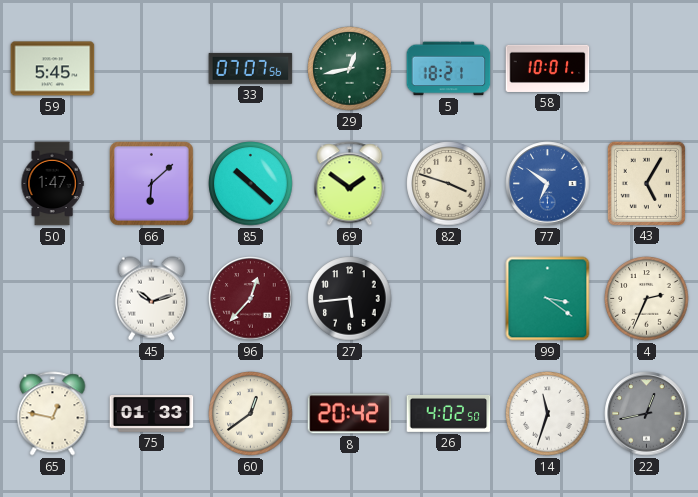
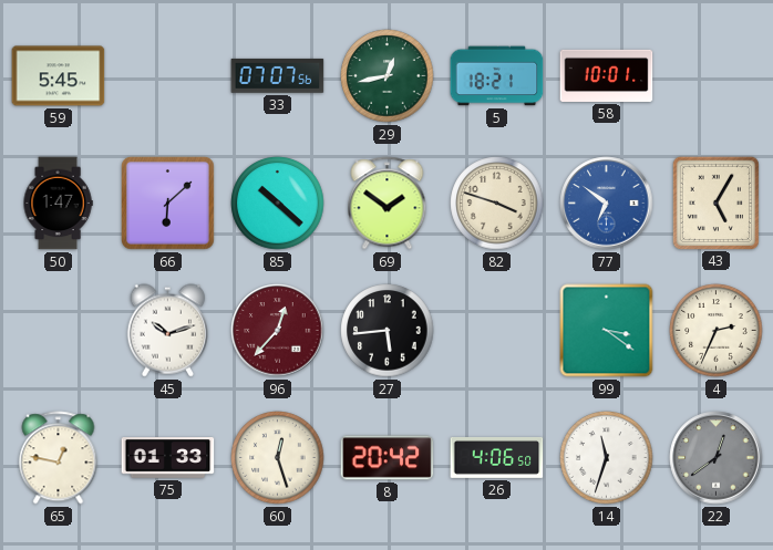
60: 12:39 -> 12:27 (278, 458)
26: 4:02 -> 4:06 (497, 457)
22: 12:43 -> 12:39 (717, 458)
